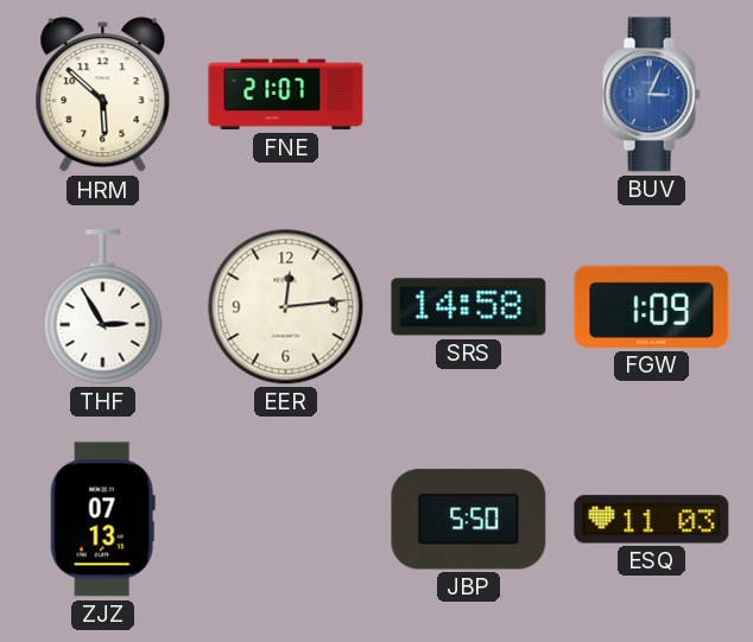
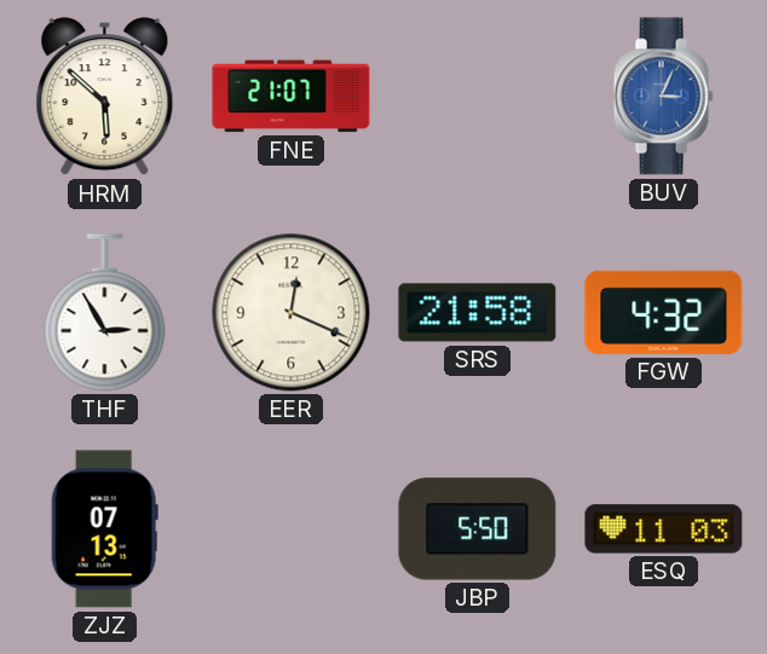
EER: 12:14 -> 12:19 (292, 313)
SRS: 14:58 -> 21:58 (478, 313)
FGW: 1:09 -> 4:32 (664, 312)
